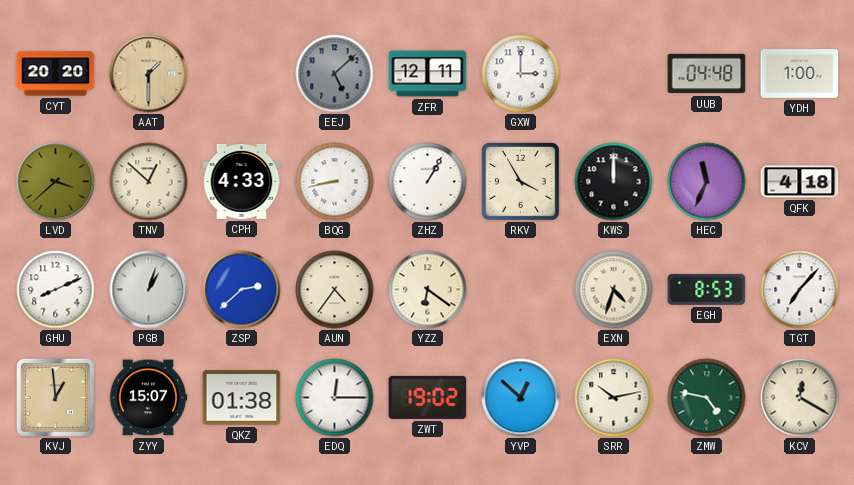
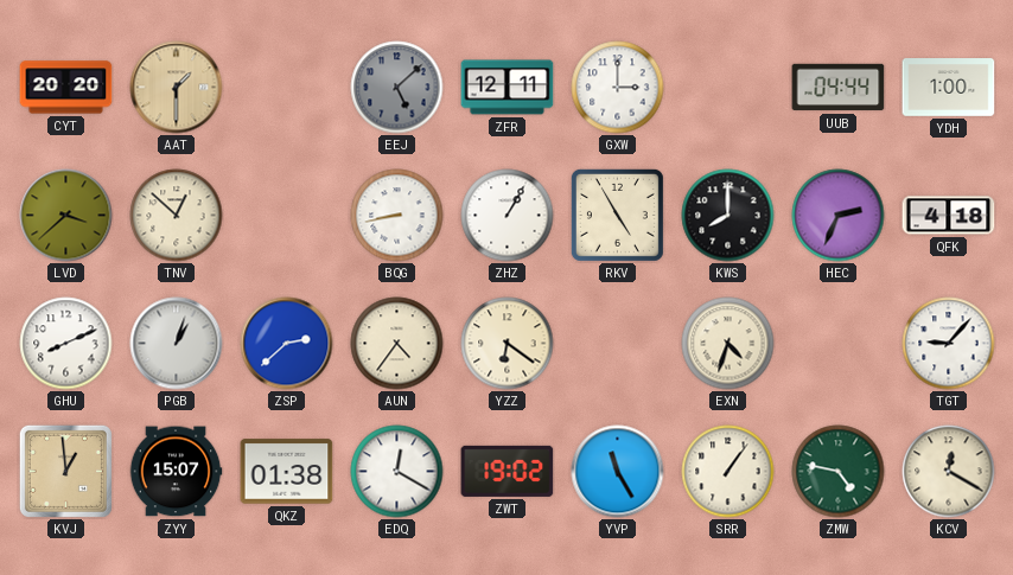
UUB: 04:48 -> 04:44 (839, 88)
CPH: 4:33 -> none (242, 181)
RKV: 3:55 -> 4:55 (617, 215)
KWS: 12:00 -> 8:00 (728, 216)
HEC: 11:34 -> 2:34 (839, 216)
EGH: 8:53 -> none (707, 289)
TGT: 7:07 -> 9:07 (949, 344)
EDQ: 12:15 -> 12:20 (397, 472)
YVP: 12:52 -> 11:25 (618, 472)
SRR: 10:13 -> 1:06 (728, 472)
